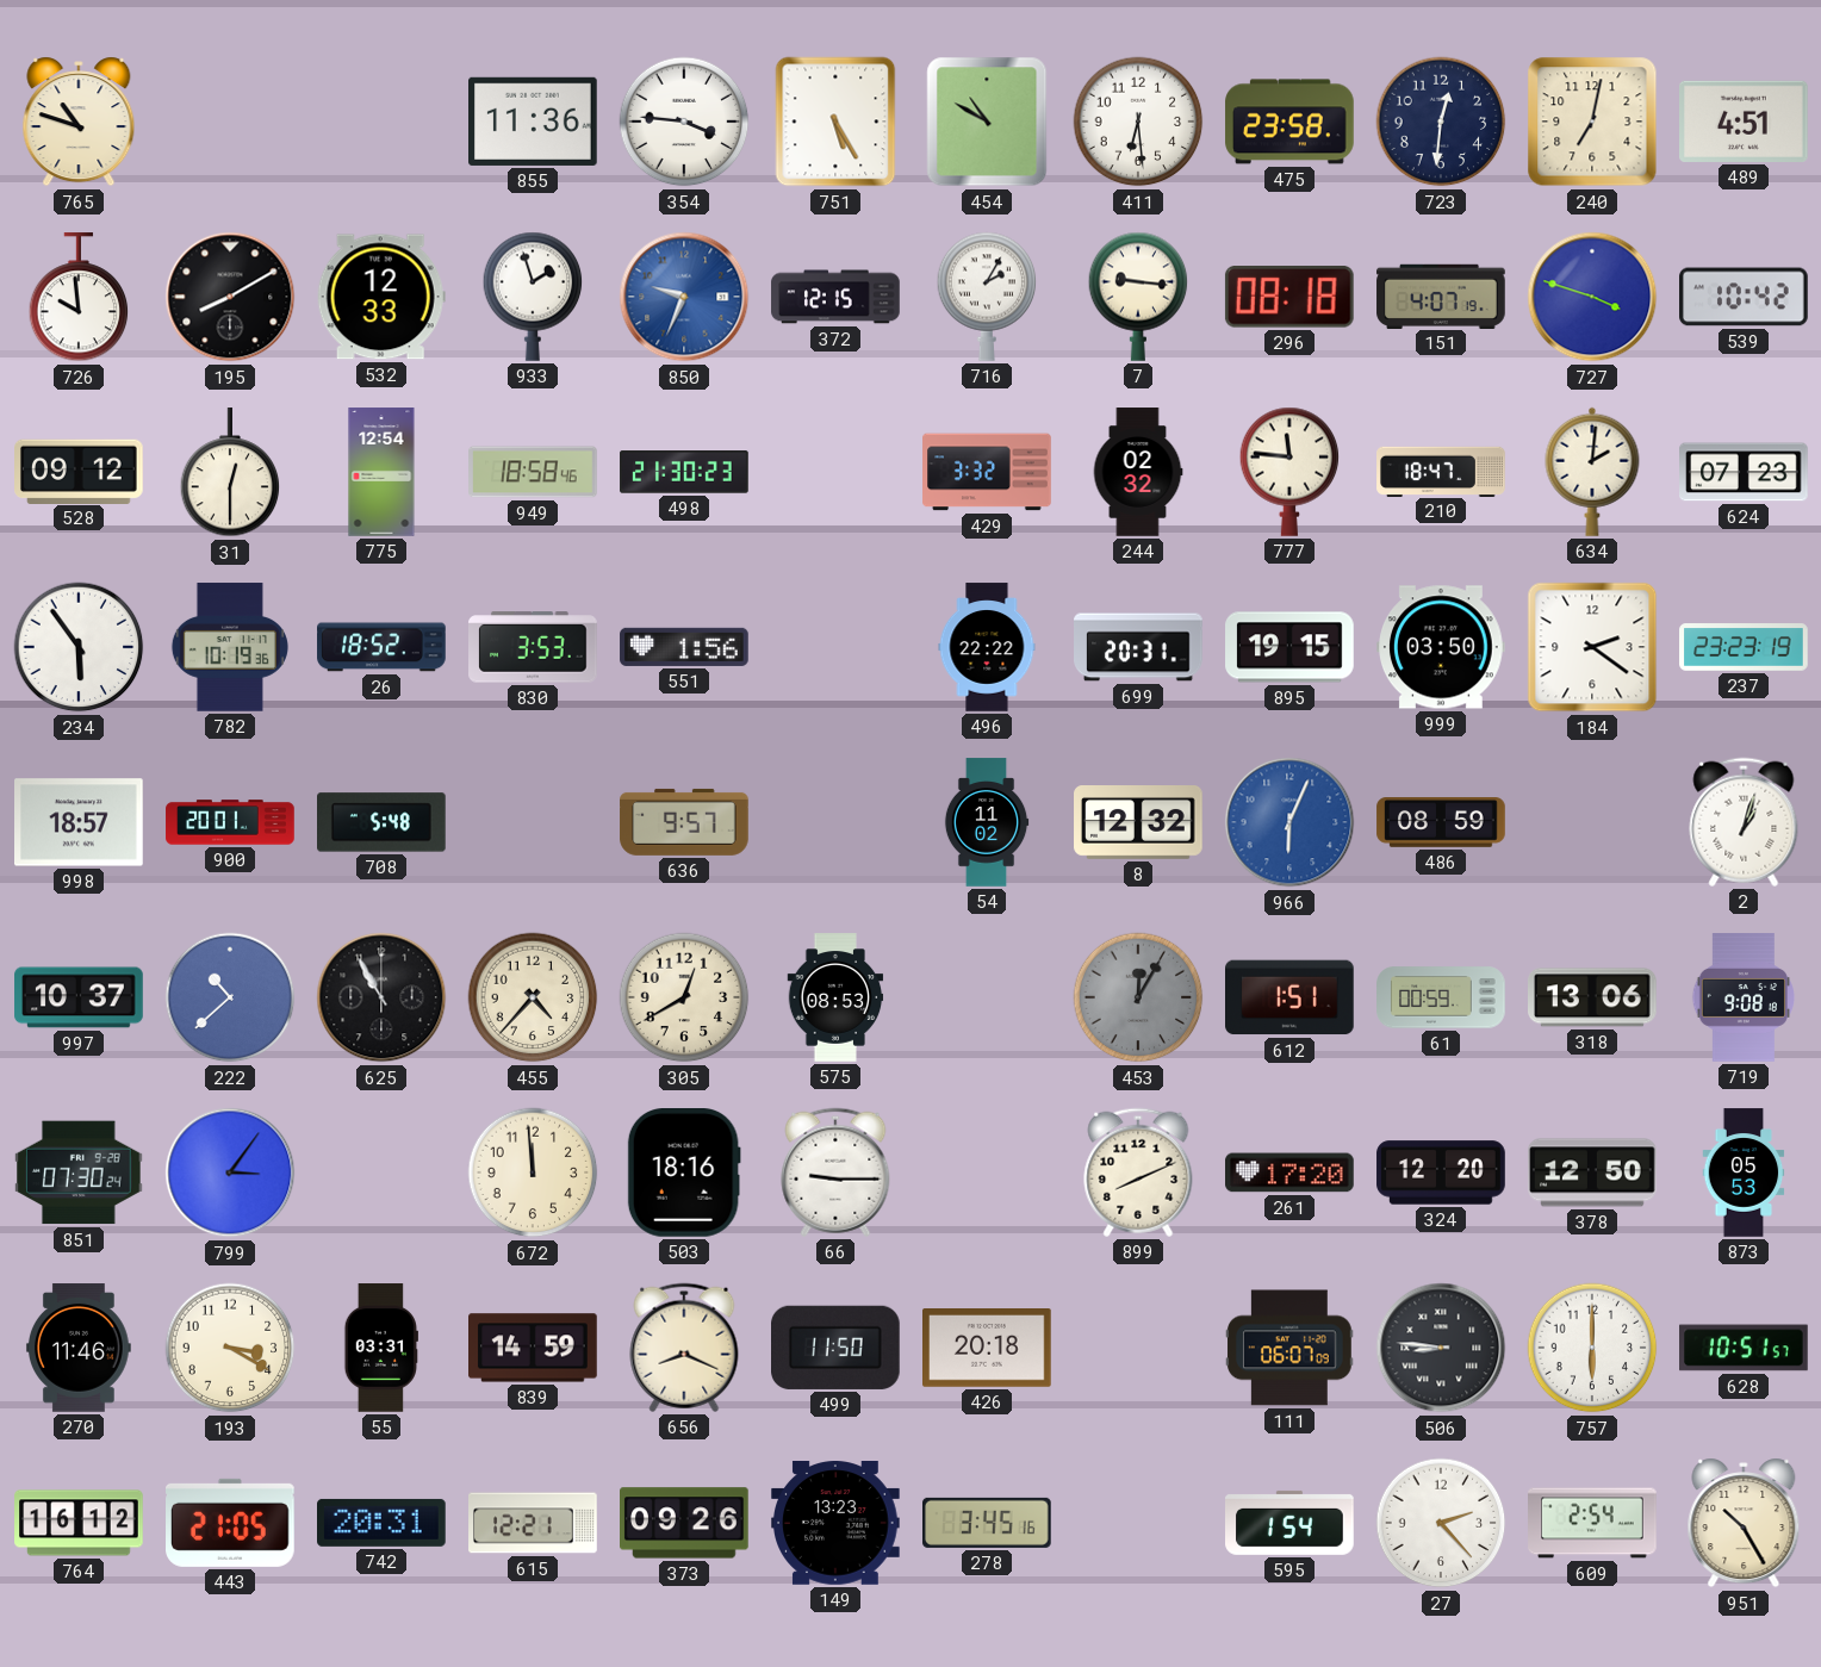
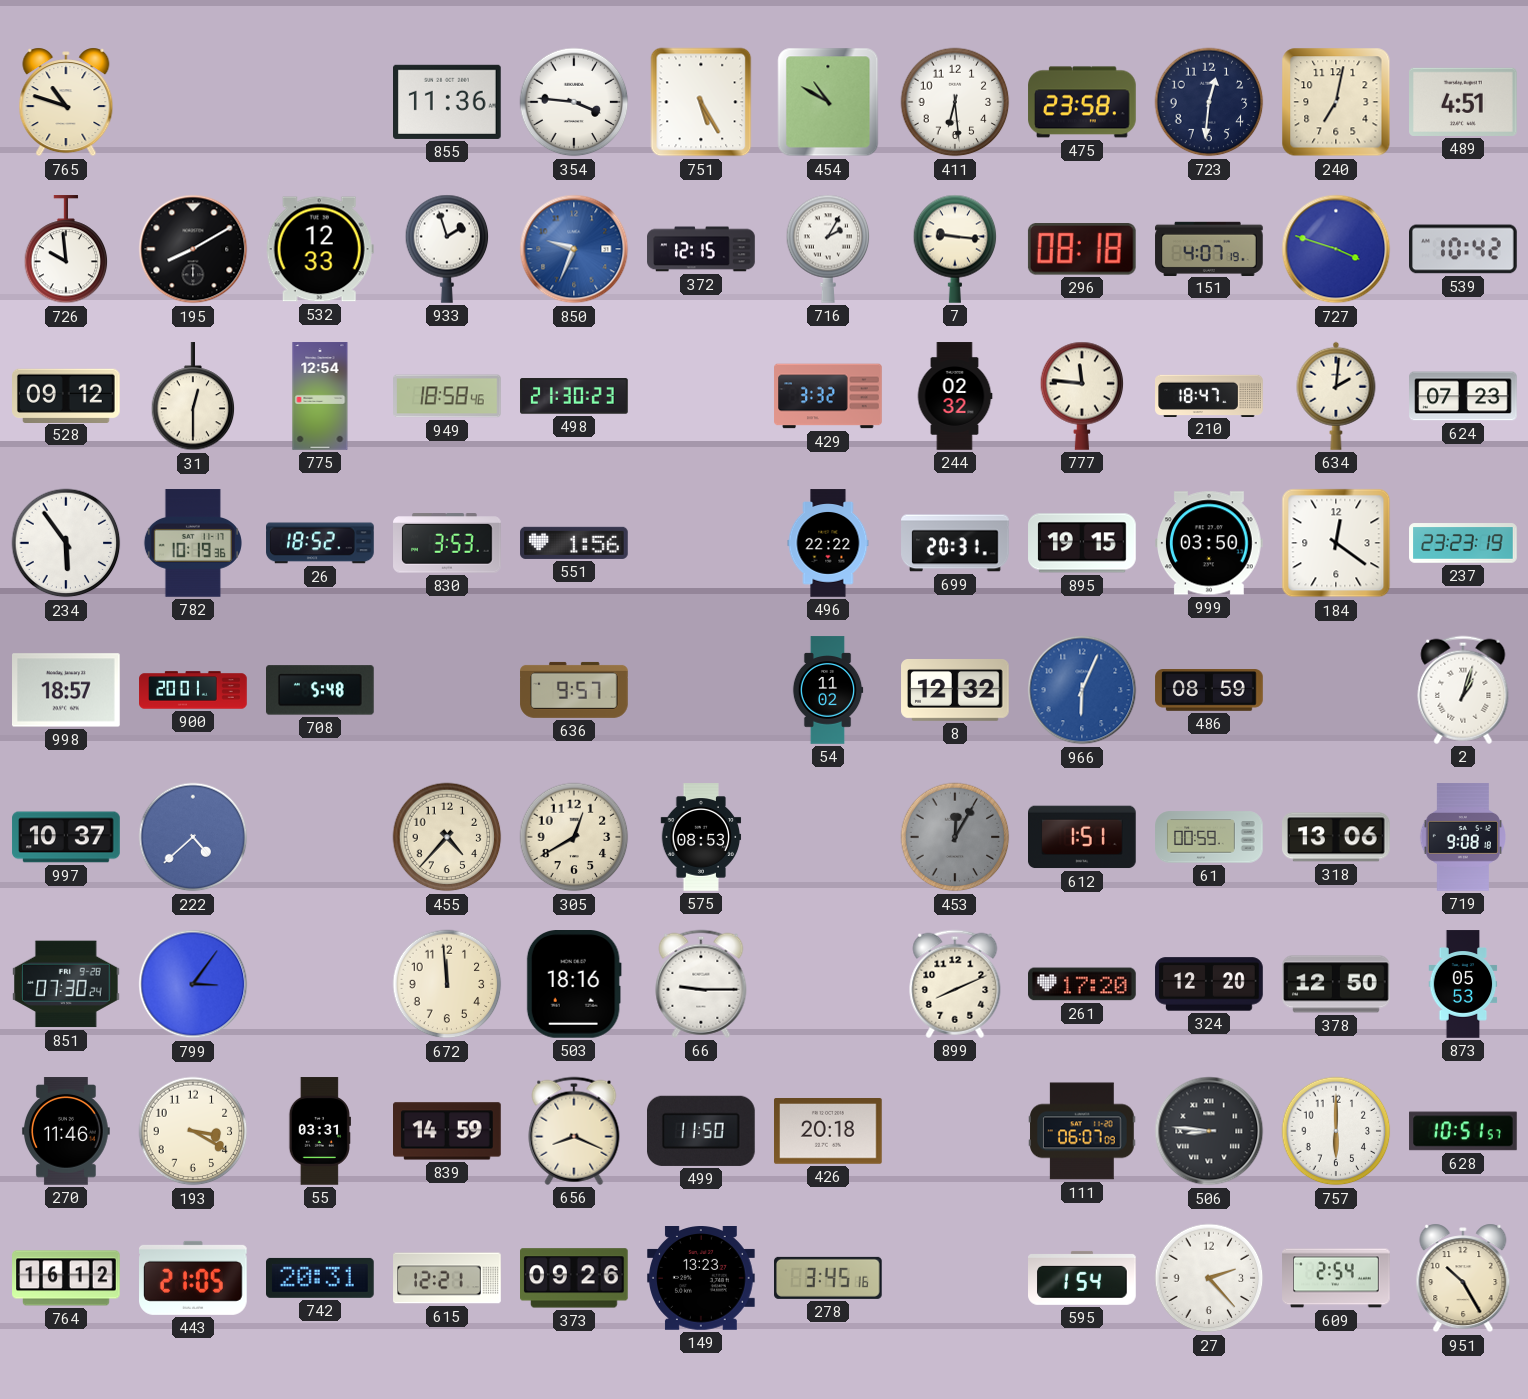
184: 2:21 -> 12:21 (1336, 543)
222: 10:38 -> 4:38 (193, 837)
625: 10:55 -> none (381, 997)
